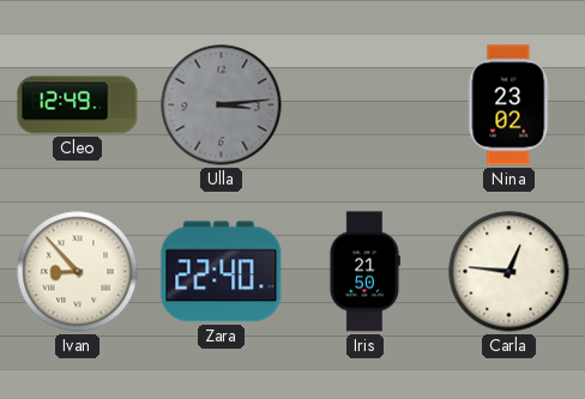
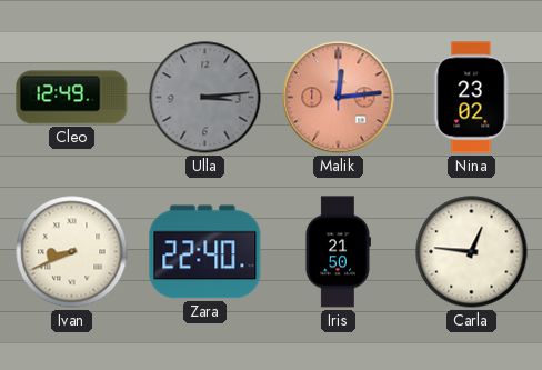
Malik: none -> 12:14 (339, 98)
Ivan: 8:53 -> 8:41 (72, 252)
